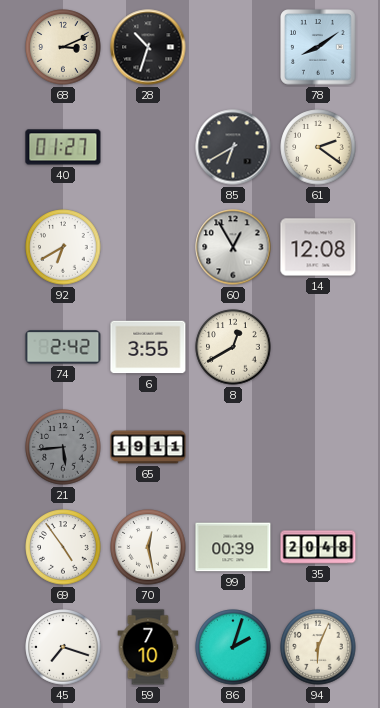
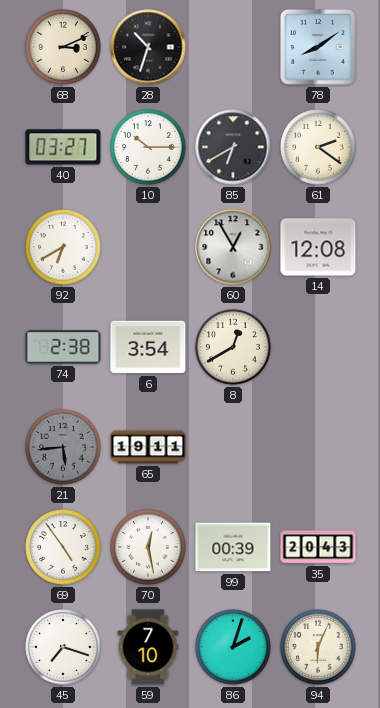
40: 01:27 -> 03:27 (63, 147)
10: none -> 10:15 (148, 147)
74: 2:42 -> 2:38 (63, 347)
6: 3:55 -> 3:54 (148, 347)
35: 20:48 -> 20:43 (318, 547)
